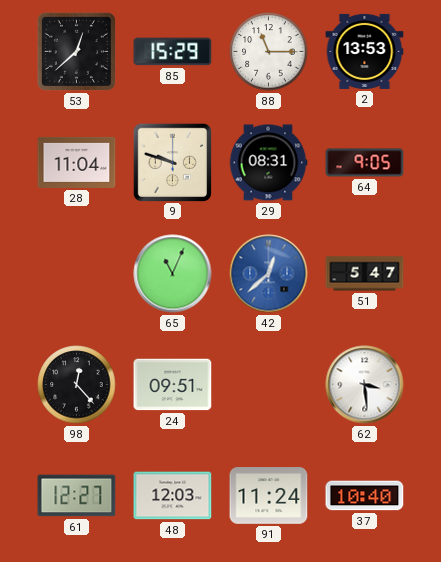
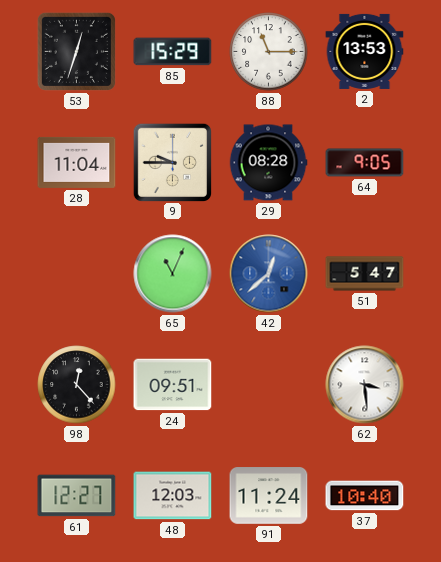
53: 12:38 -> 12:33 (76, 51)
9: 9:48 -> 9:45 (172, 162)
29: 08:31 -> 08:28 (268, 163)
